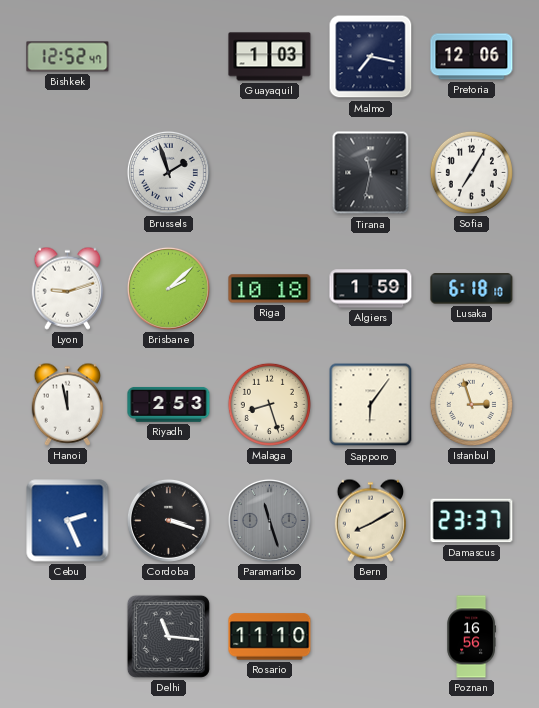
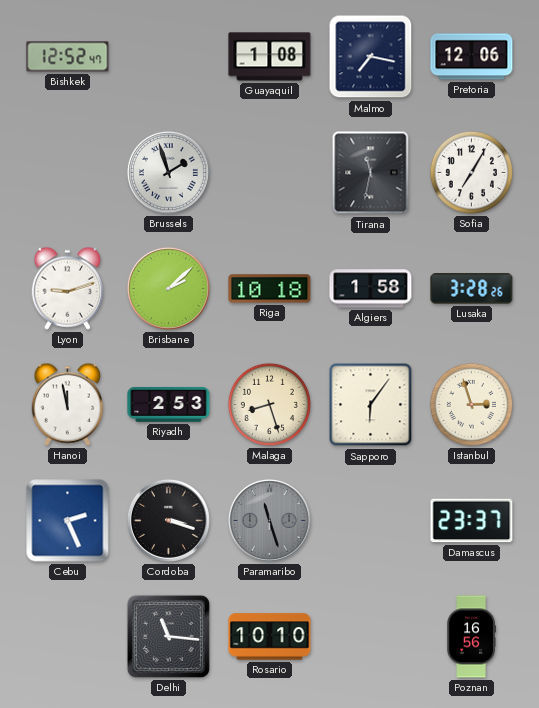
Guayaquil: 1:03 -> 1:08 (270, 57)
Algiers: 1:59 -> 1:58 (371, 289)
Lusaka: 6:18 -> 3:28 (472, 289)
Bern: 8:10 -> none (371, 520)
Rosario: 11:10 -> 10:10 (270, 637)
